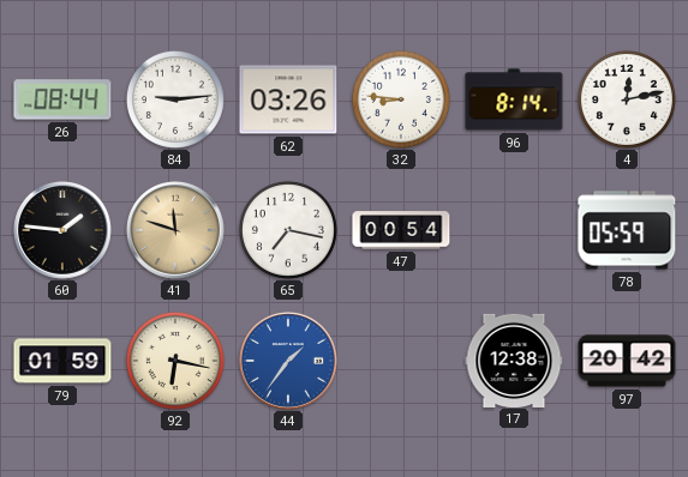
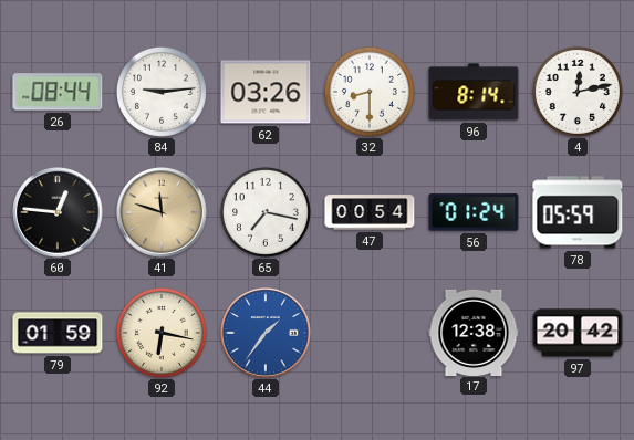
32: 8:46 -> 8:30 (370, 92)
60: 1:46 -> 12:46 (59, 213)
56: none -> 01:24 (474, 212)
